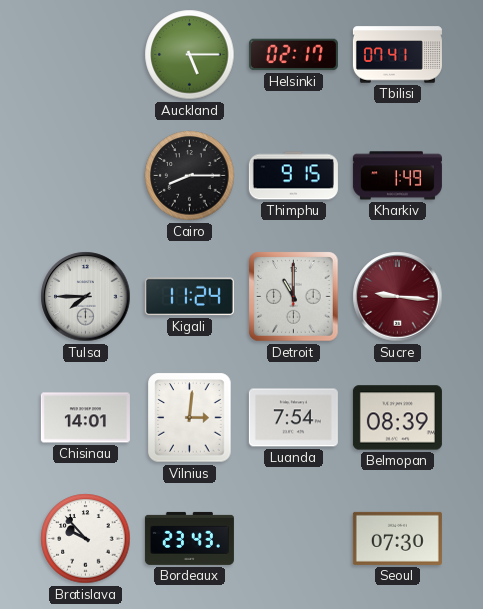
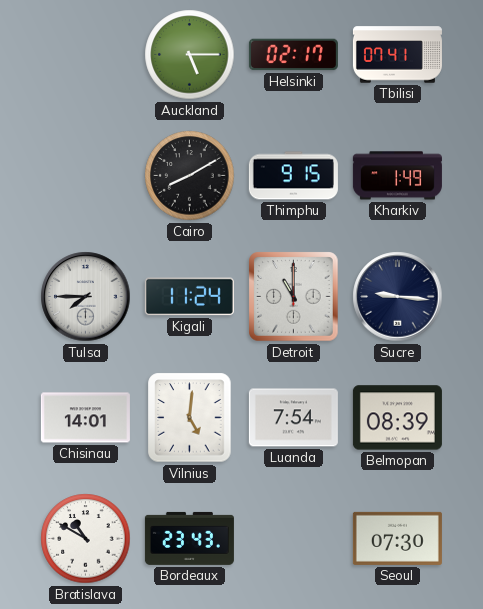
Cairo: 8:15 -> 8:10 (190, 176)
Sucre dial: burgundy -> navy (398, 297)
Vilnius: 3:01 -> 5:01 (190, 418)
Bratislava: 9:53 -> 10:50 (86, 539)
